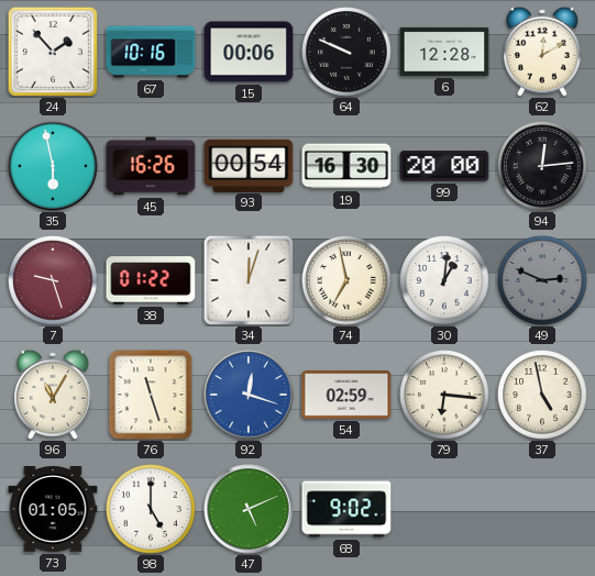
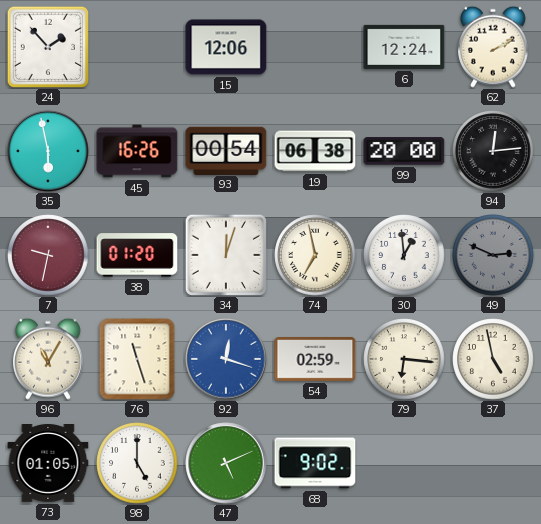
67: 10:16 -> none (151, 52)
15: 00:06 -> 12:06 (226, 47)
64: 9:49 -> none (346, 52)
6: 12:28 -> 12:24 (404, 47)
62: 12:10 -> 2:10 (494, 47)
19: 16:30 -> 06:38 (315, 151)
7: 9:27 -> 9:32 (48, 255)
38: 01:22 -> 01:20 (137, 255)
30: 1:01 -> 12:59 (404, 255)
